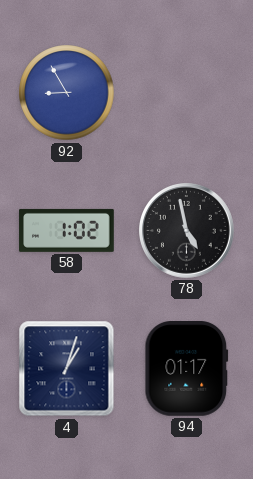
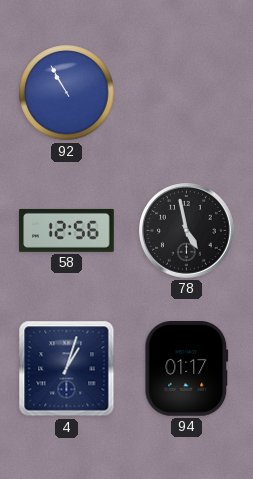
92: 8:55 -> 10:55 (67, 93)
58: 1:02 -> 12:56 (67, 230)
